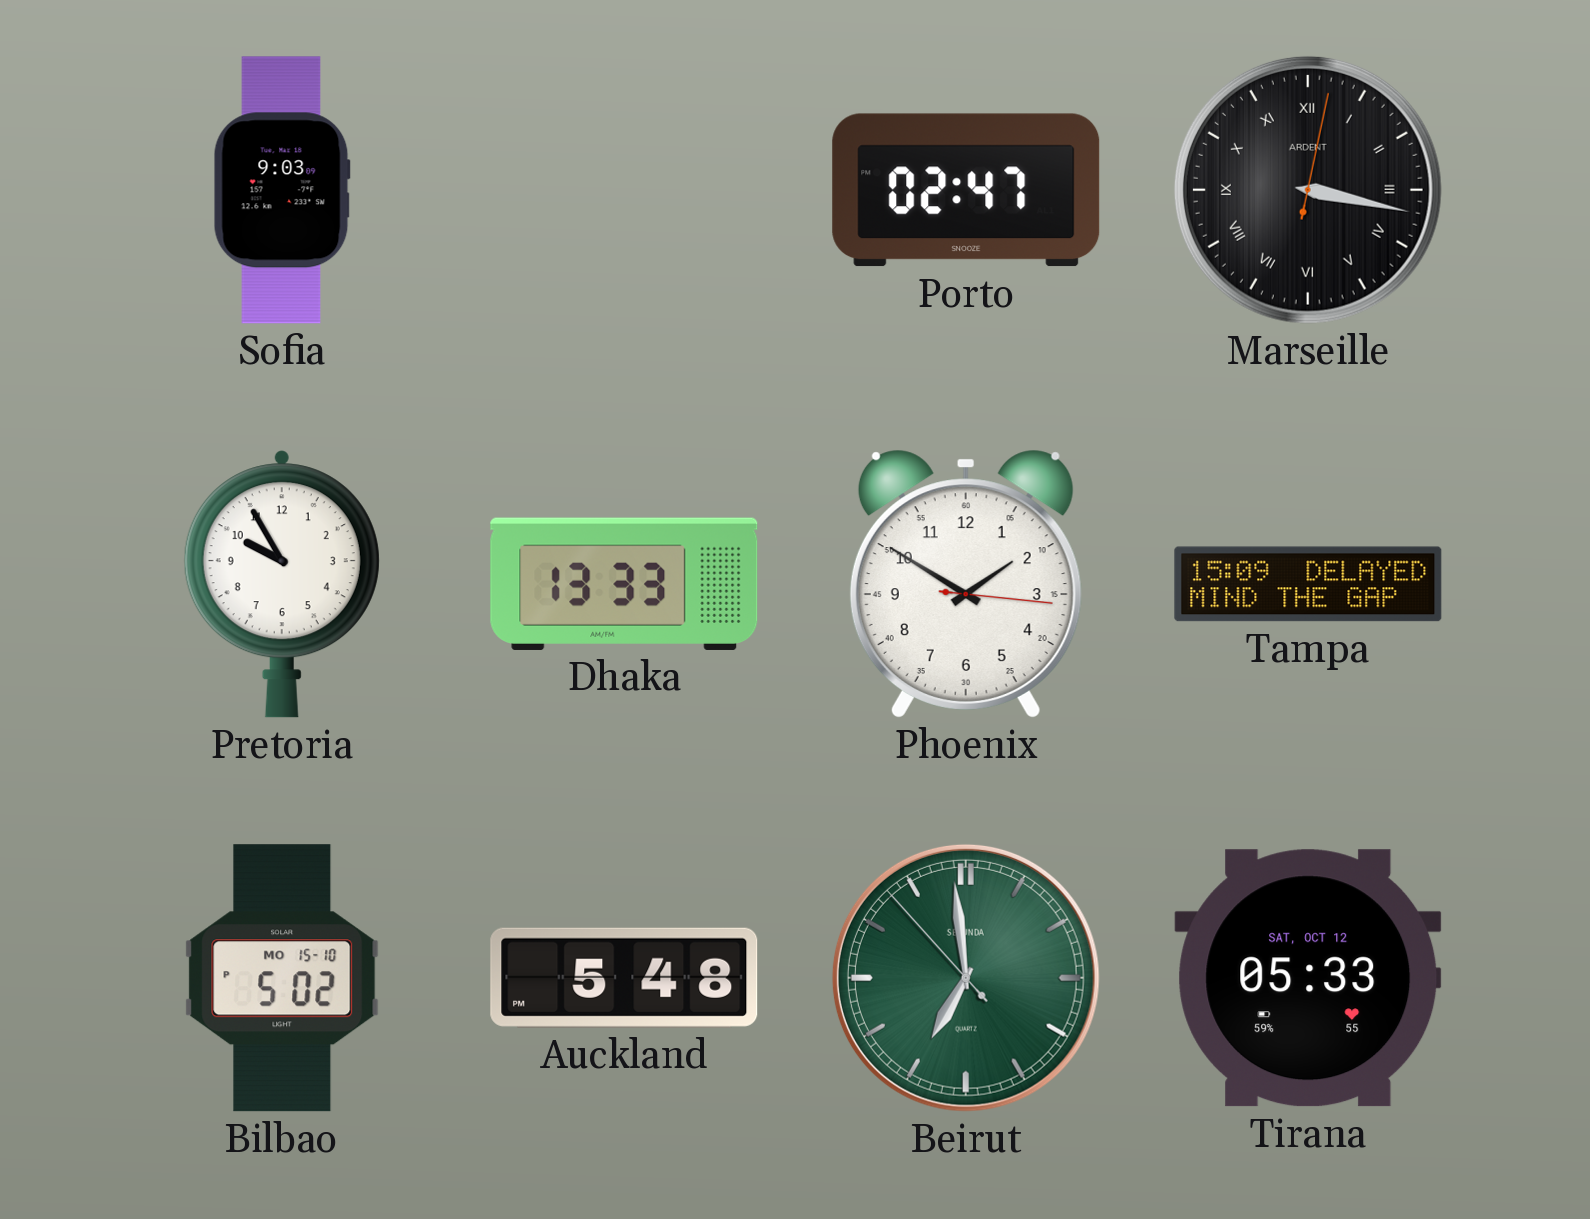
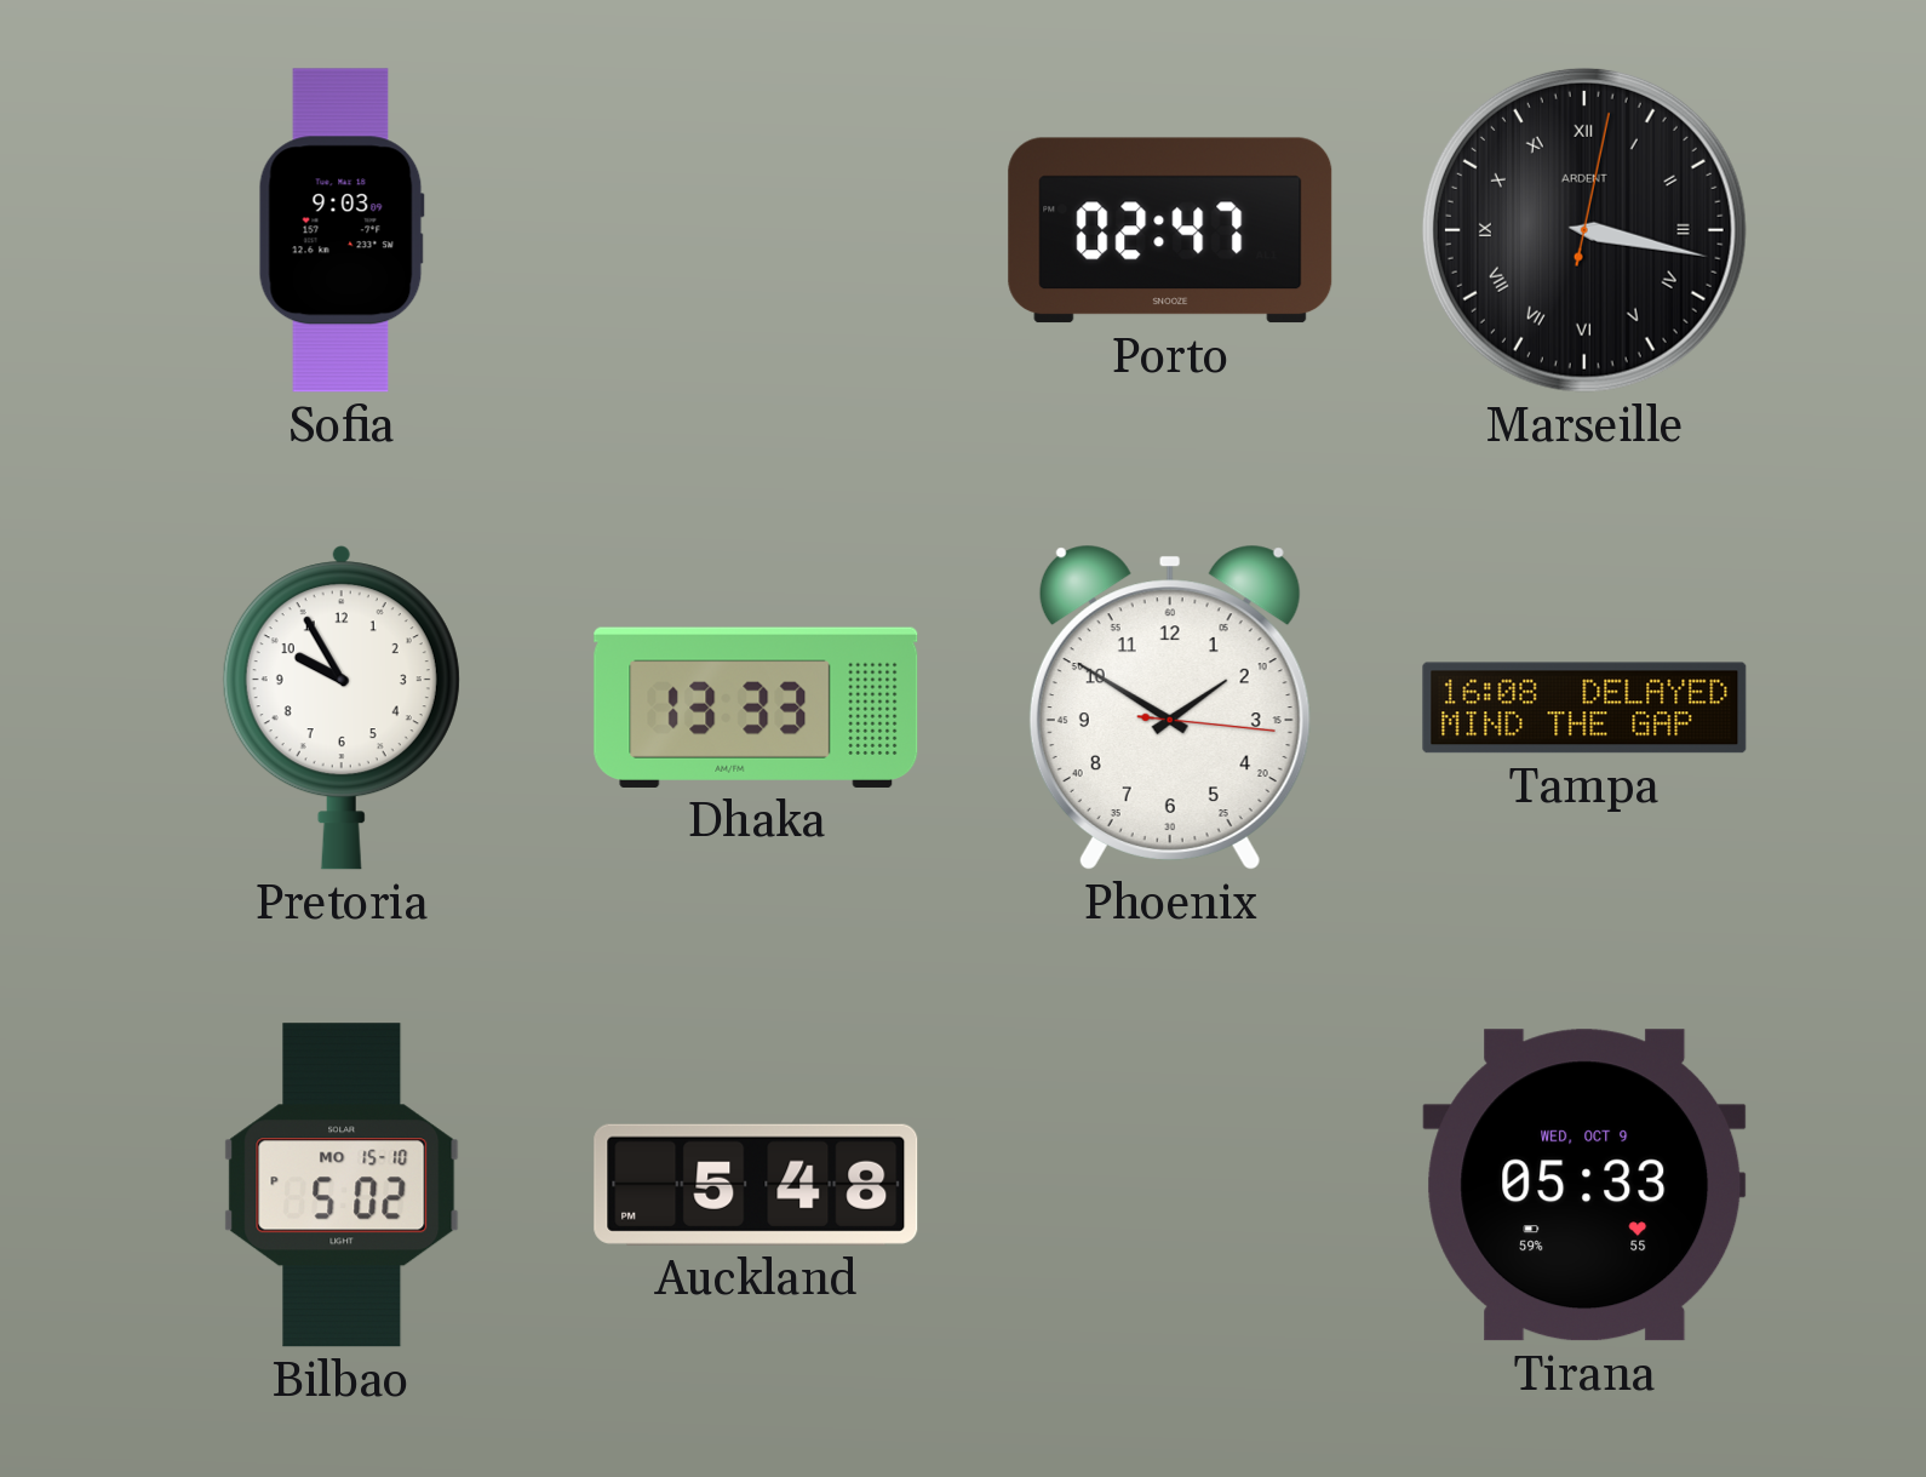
Tampa: 15:09 -> 16:08 (1584, 708)
Beirut: 6:58 -> none (966, 978)
Tirana date: SAT, OCT 12 -> WED, OCT 9 (1584, 1185)
